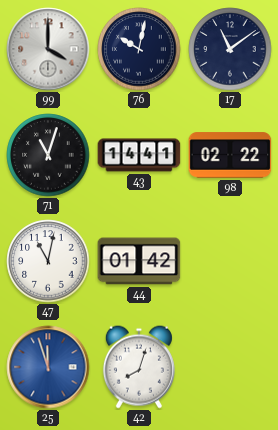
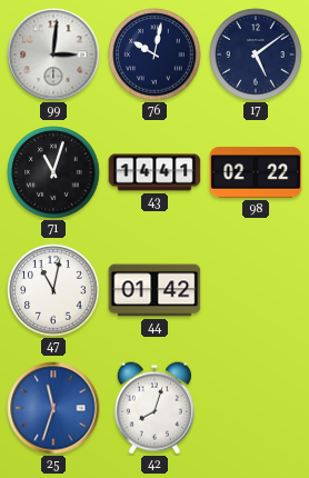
99: 4:00 -> 3:01 (53, 54)
17: 11:09 -> 5:09 (256, 54)
25: 11:57 -> 11:33 (53, 408)
